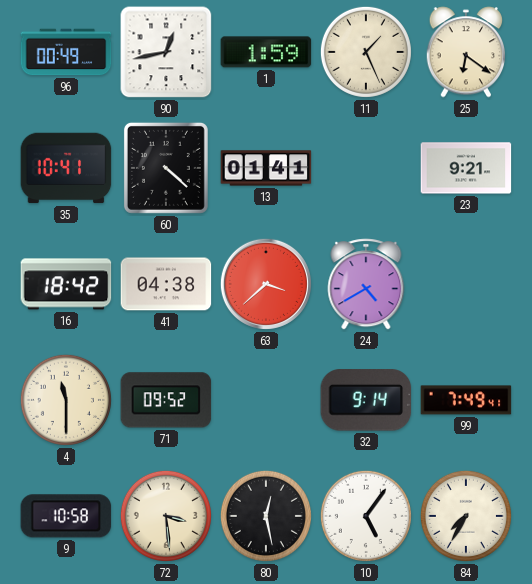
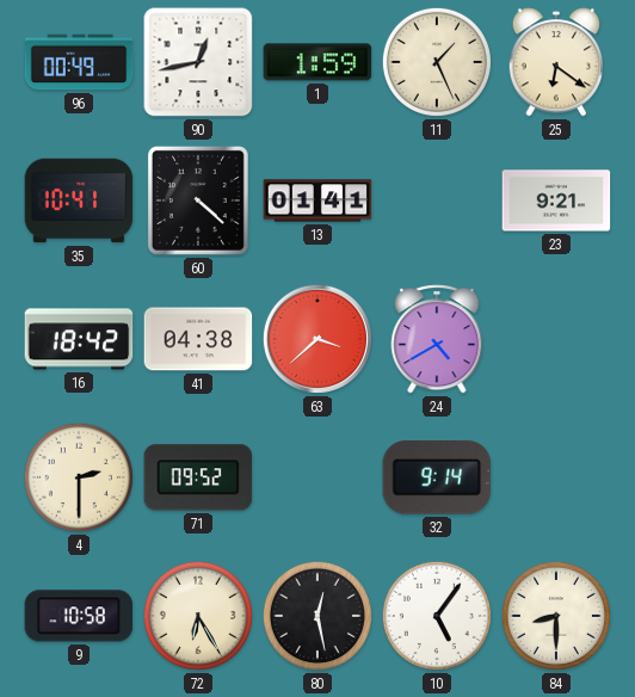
4: 11:30 -> 2:30 (79, 477)
99: 7:49 -> none (466, 400)
72: 3:29 -> 6:25 (198, 616)
84: 7:35 -> 8:30 (556, 616)
